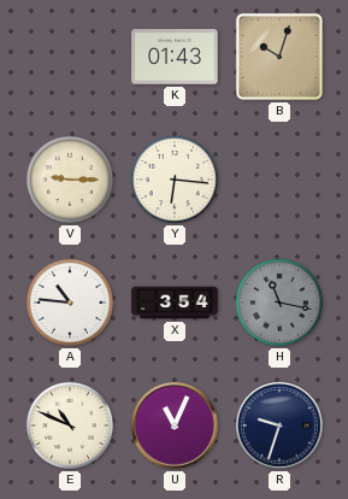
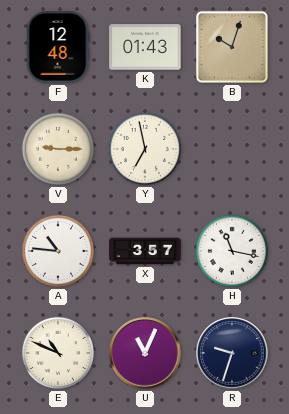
F: none -> 12:48 (58, 47)
Y: 6:16 -> 6:58 (145, 149)
X: 3:54 -> 3:57 (145, 251)
H dial: grey -> white (232, 251)
